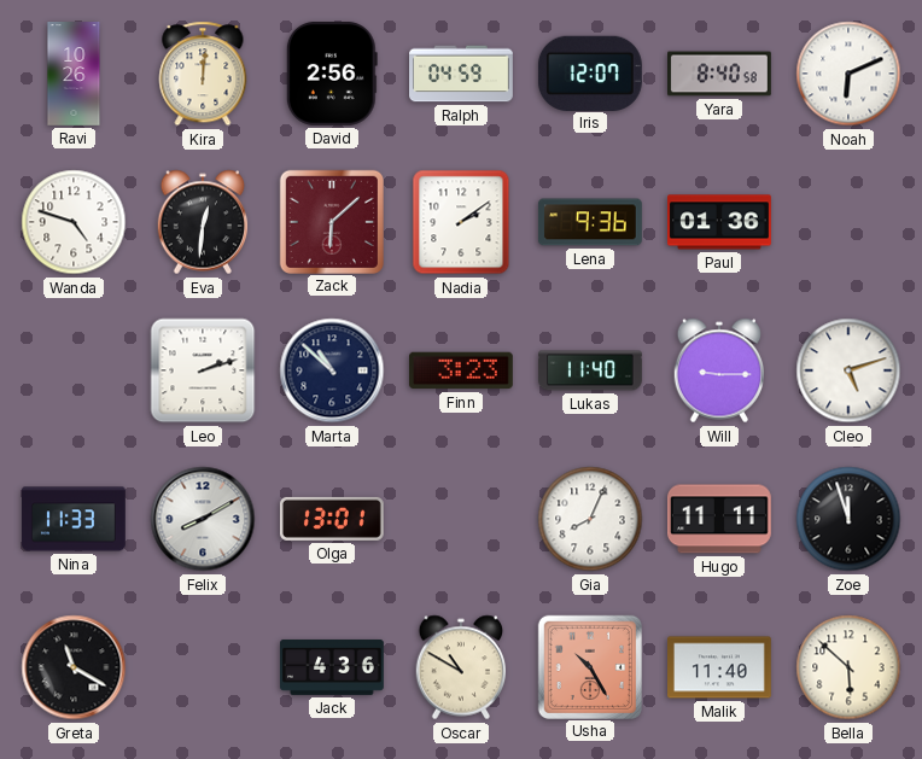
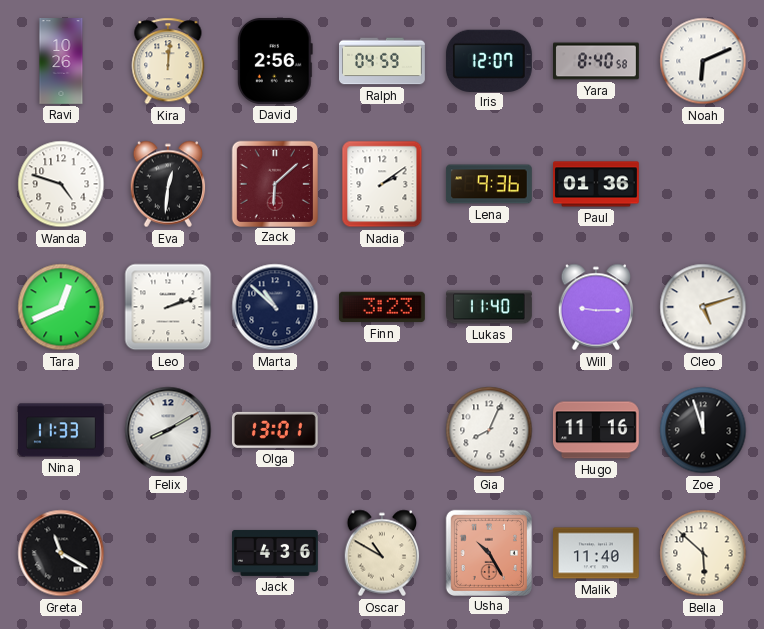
Tara: none -> 12:41 (61, 307)
Hugo: 11:11 -> 11:16 (597, 430)
